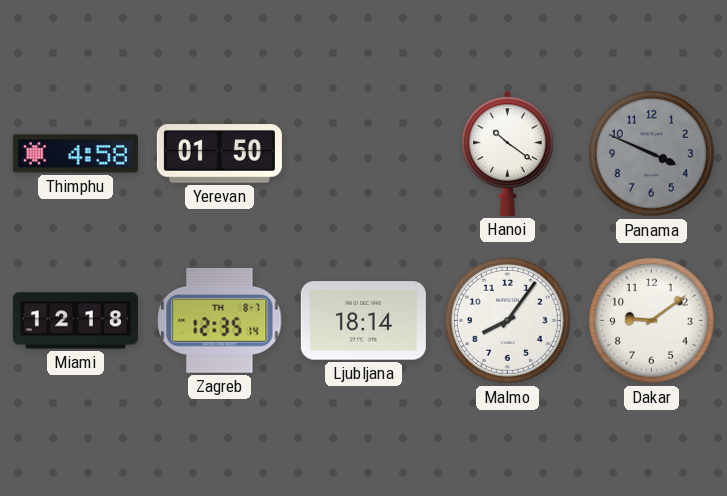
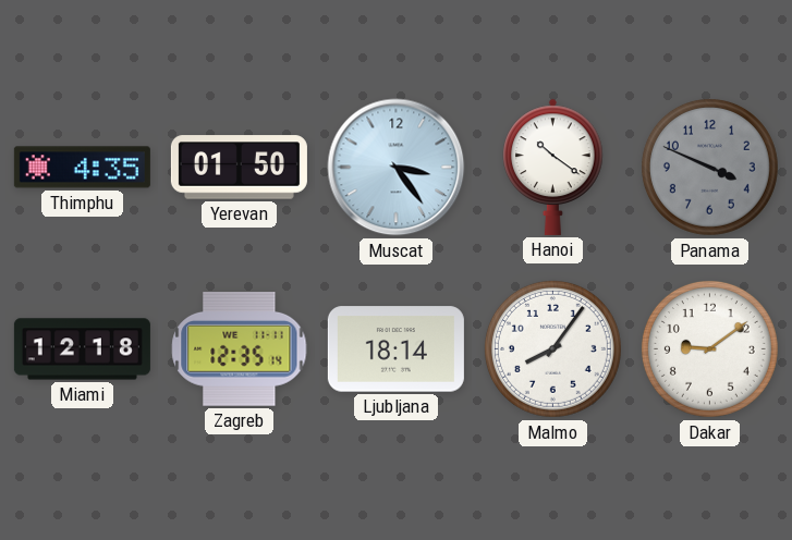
Thimphu: 4:58 -> 4:35 (82, 168)
Muscat: none -> 3:24 (397, 168)
Zagreb date: TH 8-7 -> WE 11-11 (240, 349)
